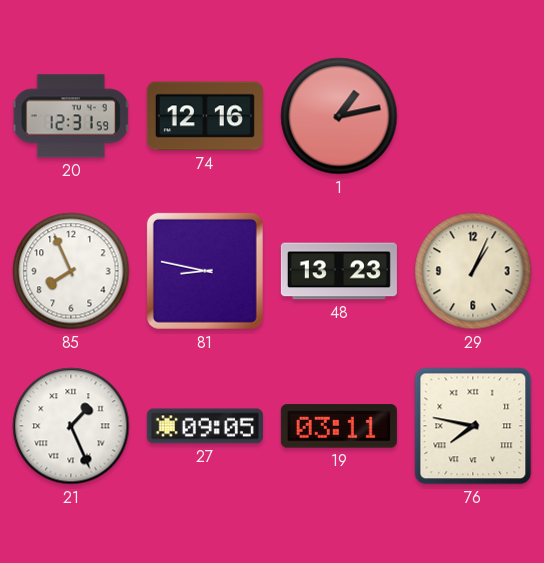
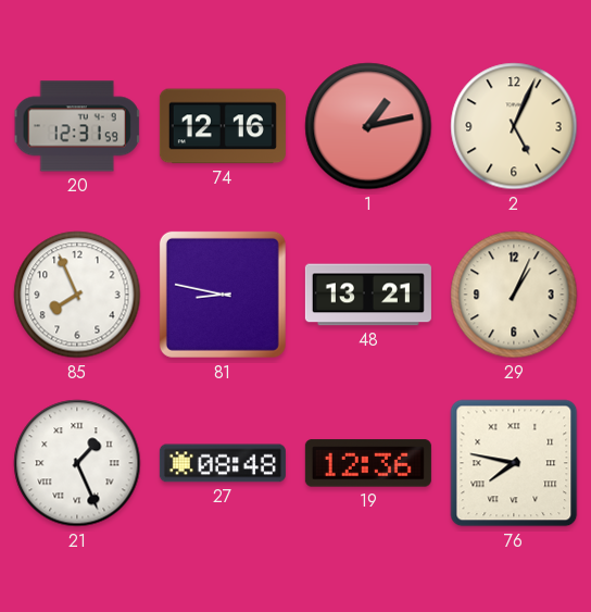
2: none -> 5:04 (514, 126)
48: 13:23 -> 13:21 (368, 295)
27: 09:05 -> 08:48 (223, 463)
19: 03:11 -> 12:36 (368, 463)
